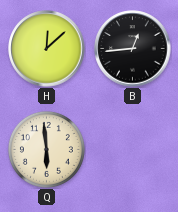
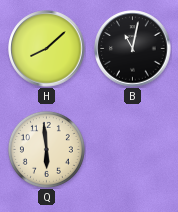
H: 12:08 -> 8:08 (47, 49)
B: 12:44 -> 11:02 (133, 49)
